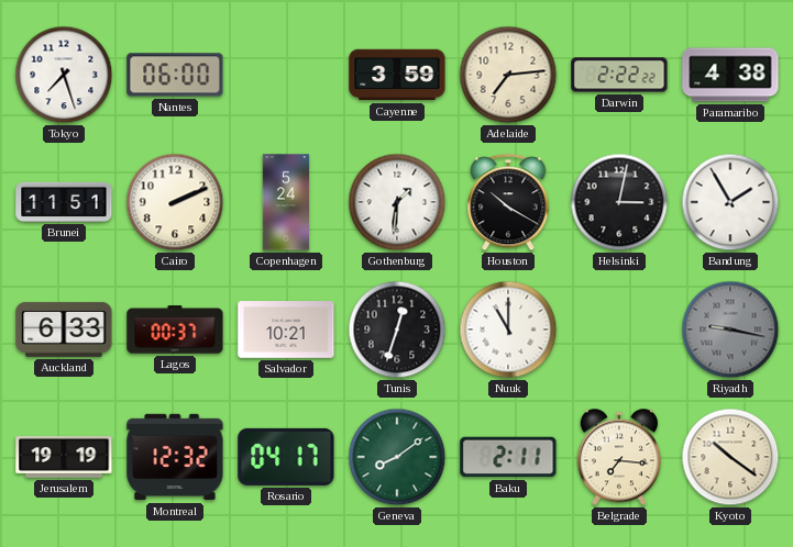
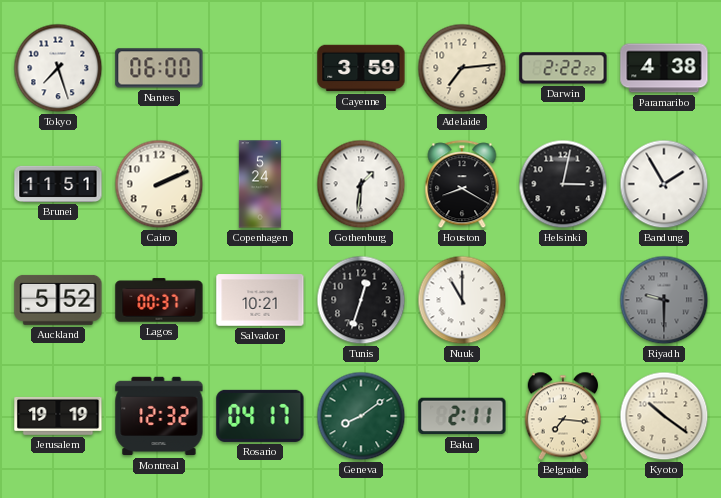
Houston: 10:20 -> 8:20 (462, 185)
Auckland: 6:33 -> 5:52 (58, 300)
Riyadh: 9:17 -> 9:30 (664, 300)
